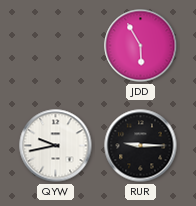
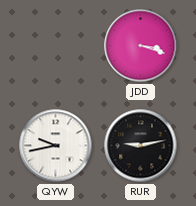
JDD: 5:55 -> 3:18 (141, 46)
RUR: 9:15 -> 9:13 (141, 146)
